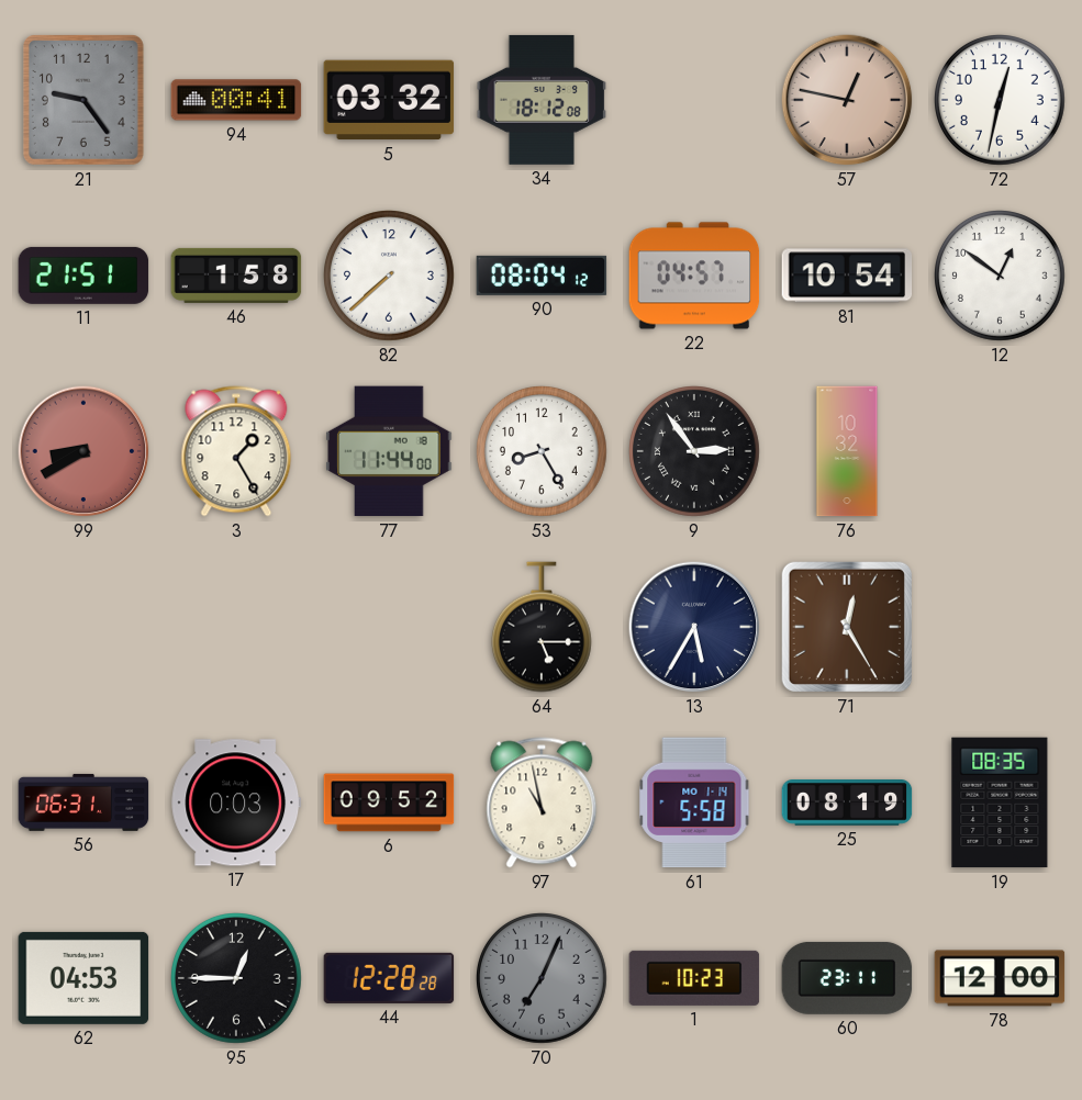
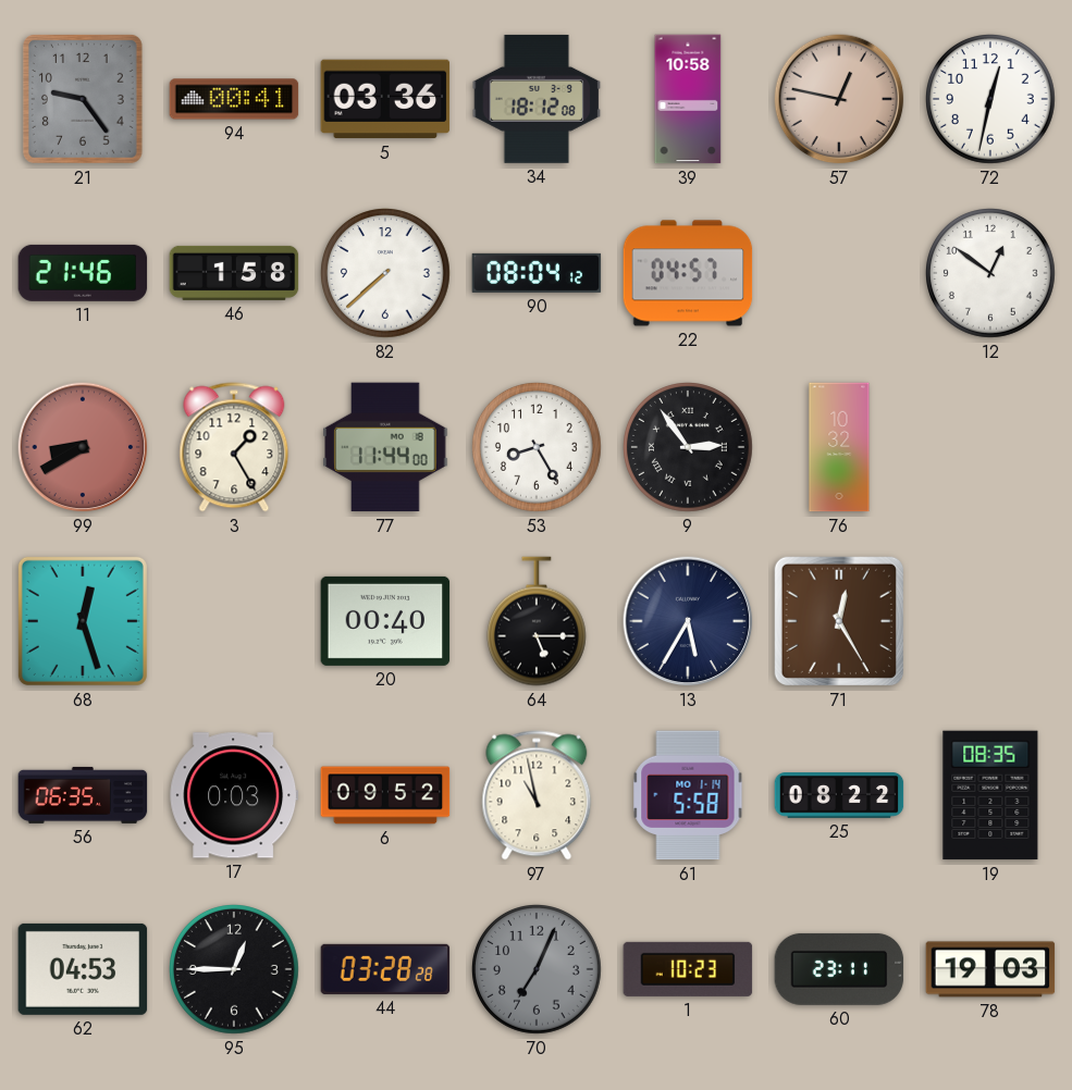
5: 03:32 -> 03:36 (385, 99)
39: none -> 10:58 (688, 99)
11: 21:51 -> 21:46 (83, 273)
81: 10:54 -> none (847, 276)
68: none -> 12:27 (83, 621)
20: none -> 00:40 (385, 621)
56: 06:31 -> 06:35 (83, 795)
25: 08:19 -> 08:22 (839, 795)
44: 12:28 -> 03:28 (385, 969)
78: 12:00 -> 19:03 (990, 969)
